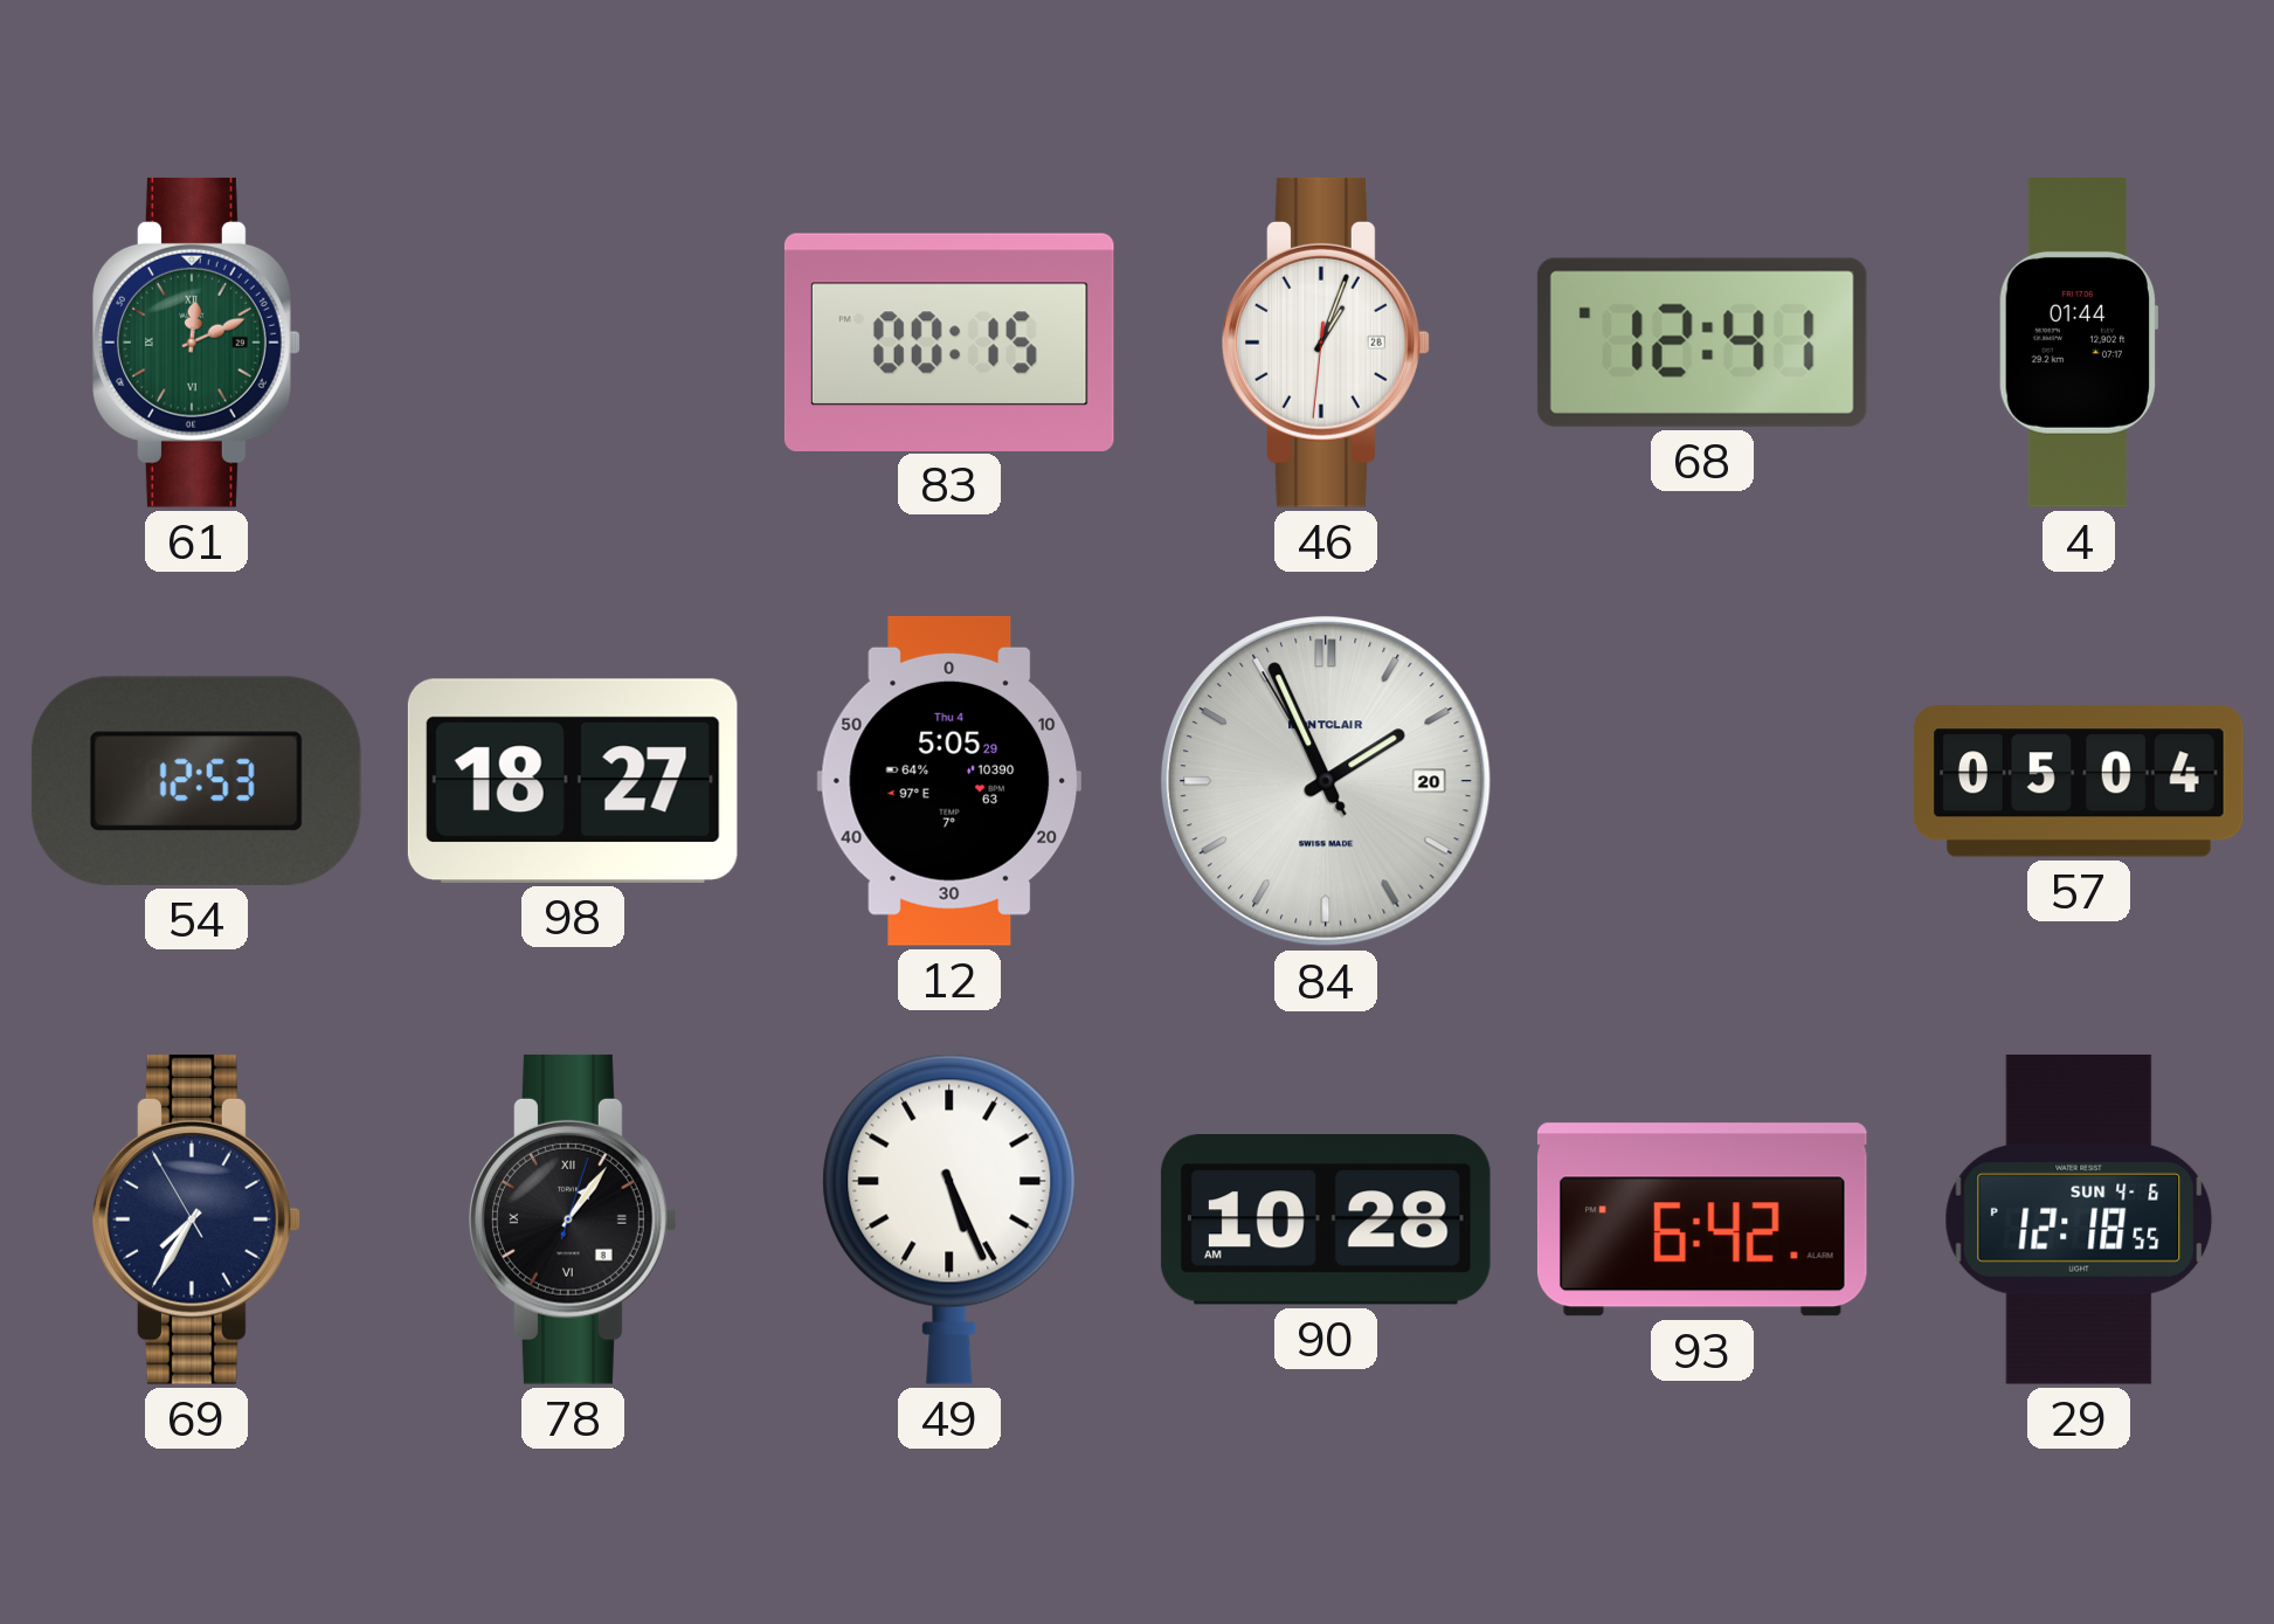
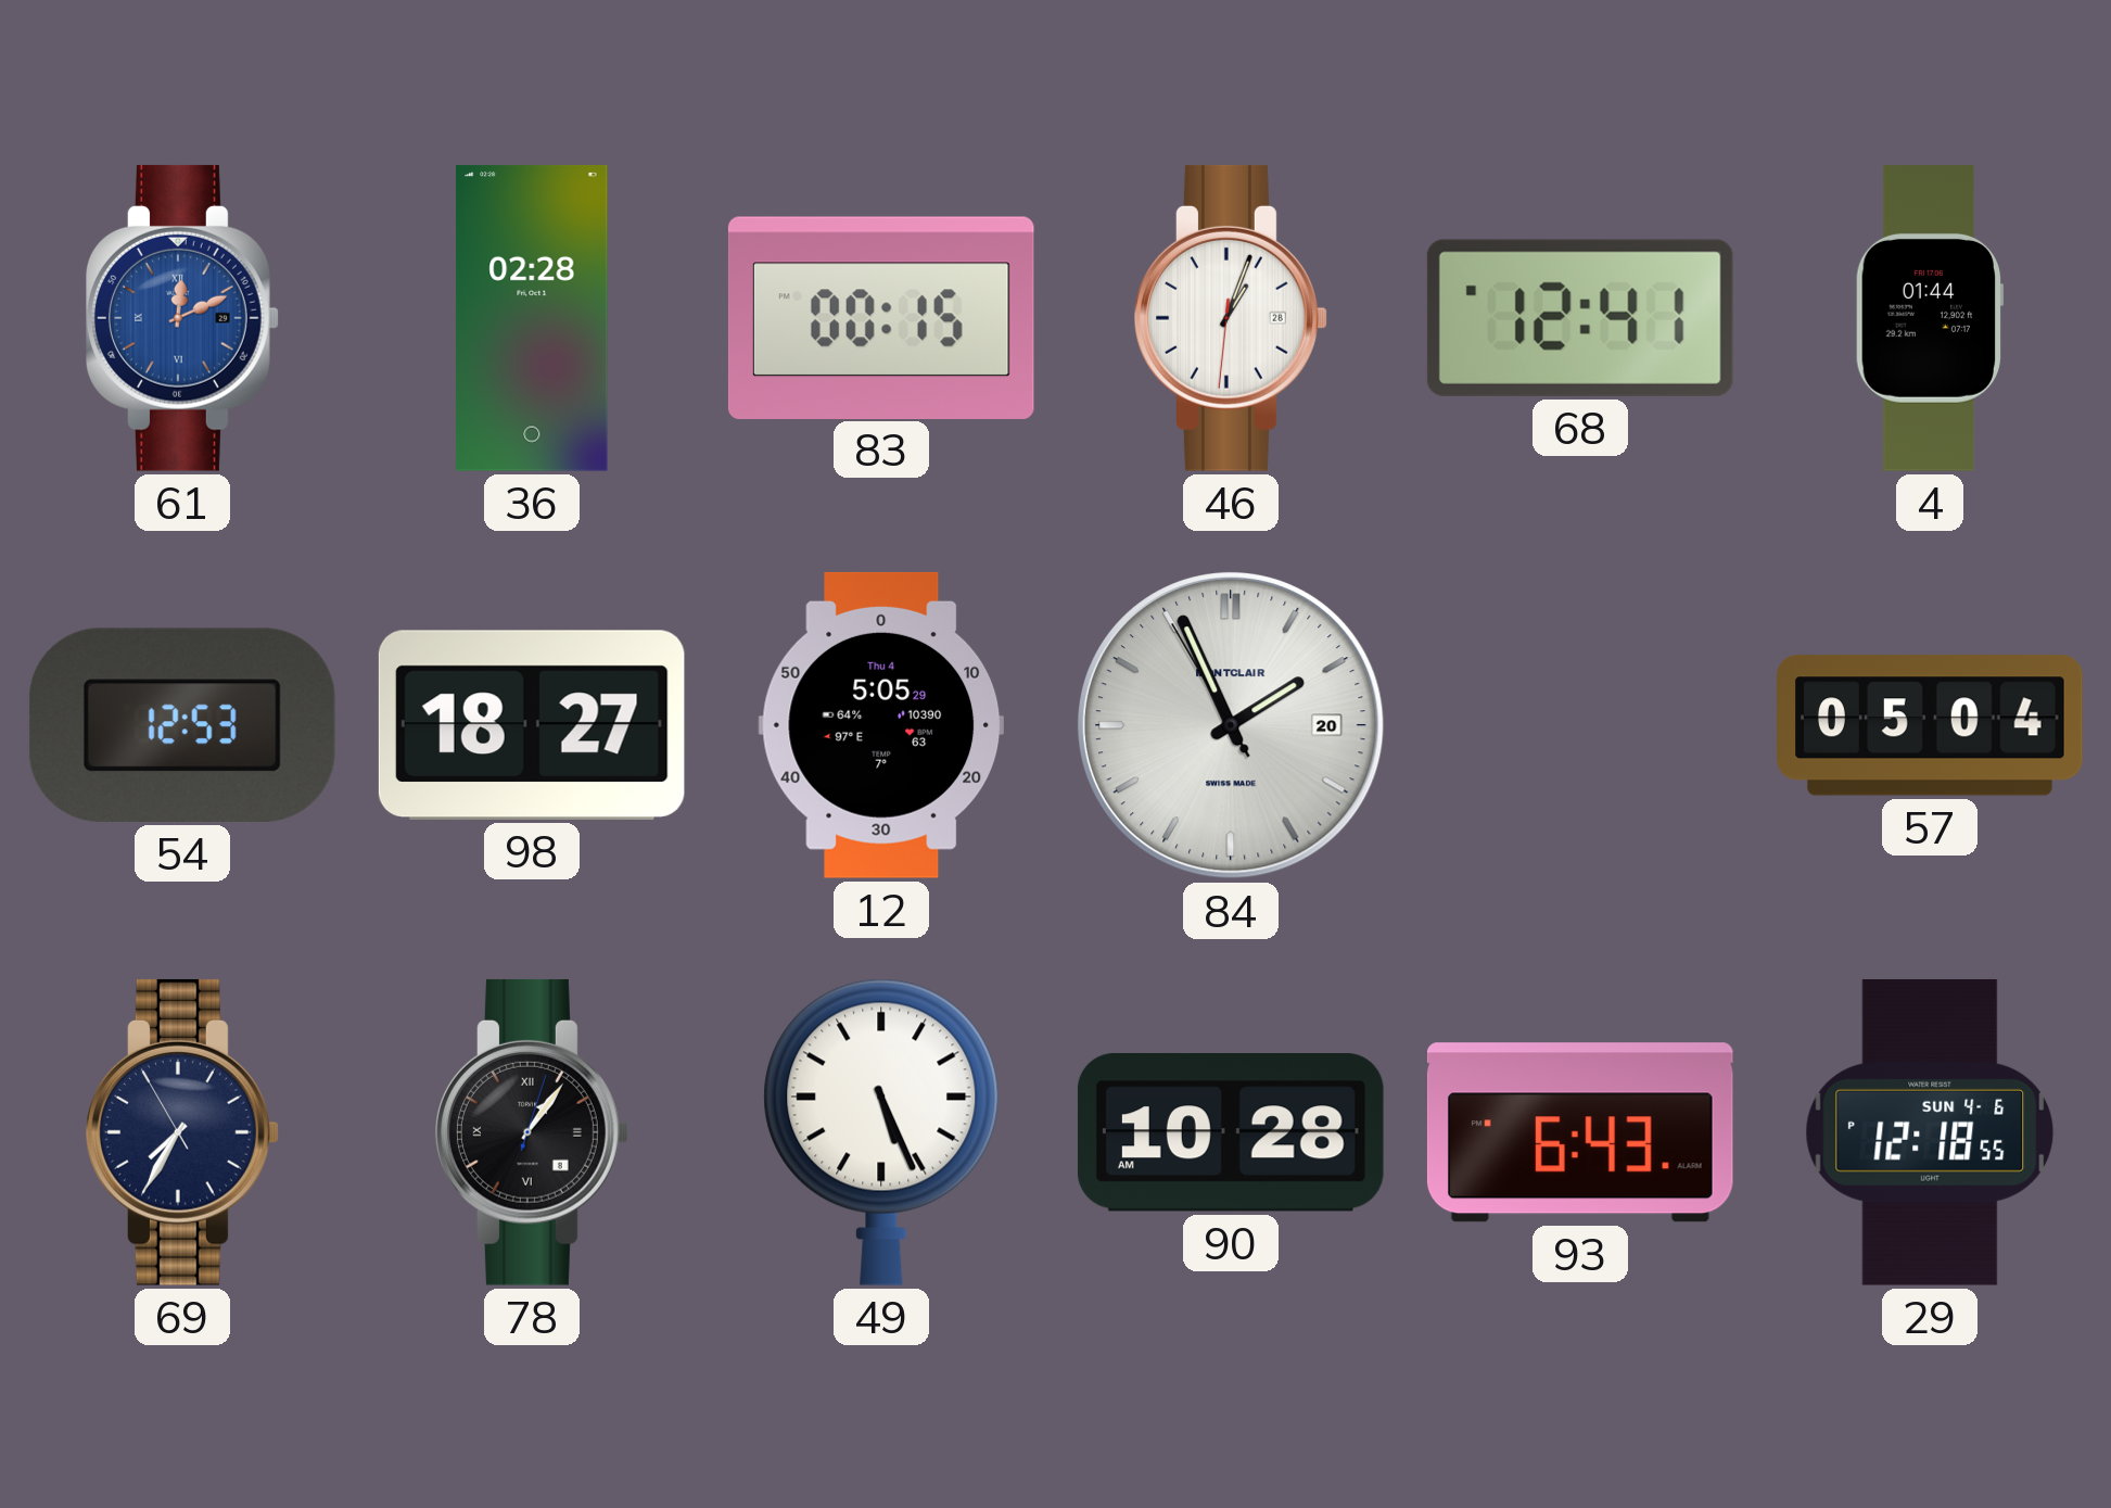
61 dial: green -> blue (183, 318)
36: none -> 02:28 (532, 318)
93: 6:42 -> 6:43 (1580, 1132)
